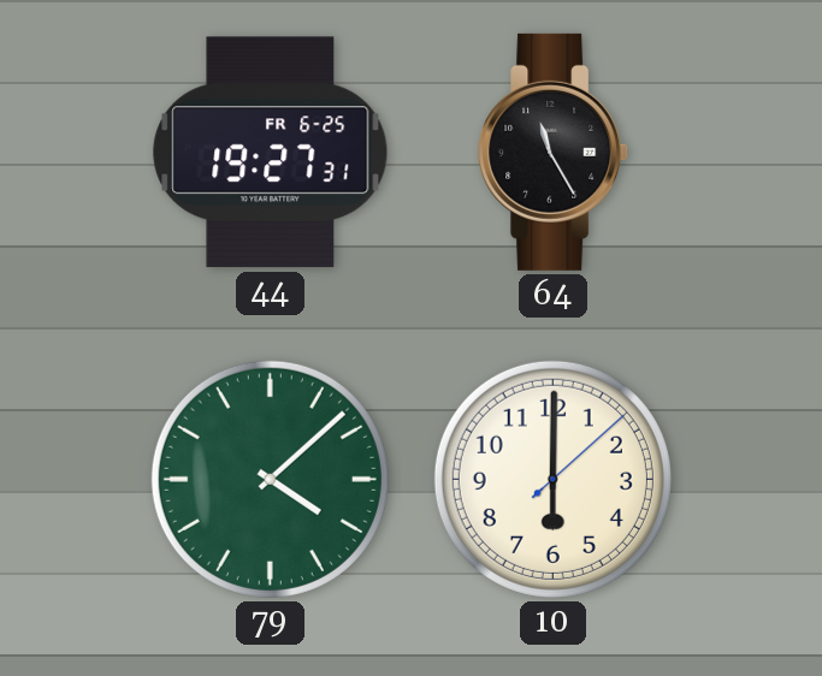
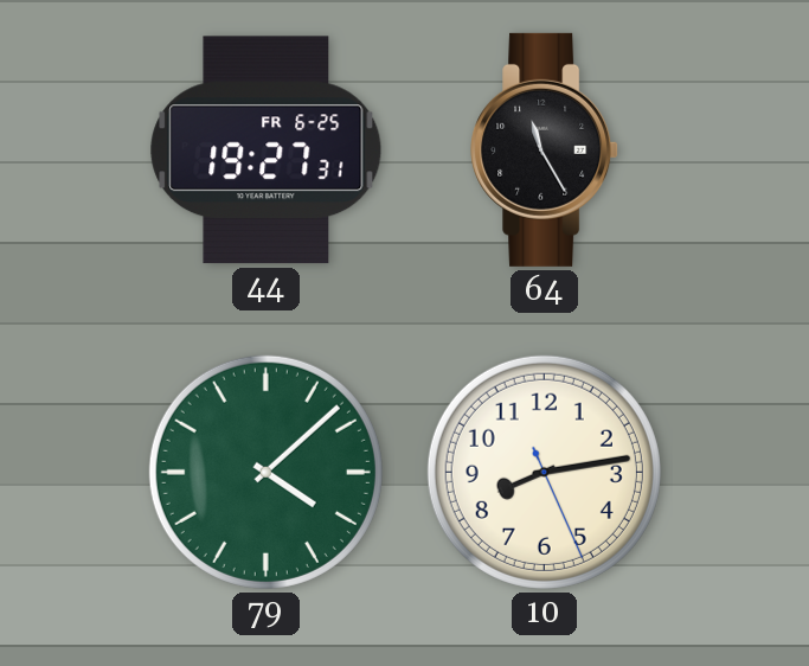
10: 6:00 -> 8:13 (544, 472)
